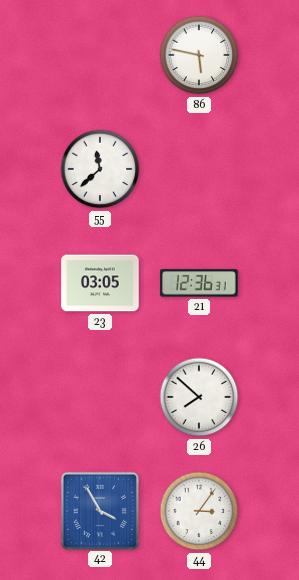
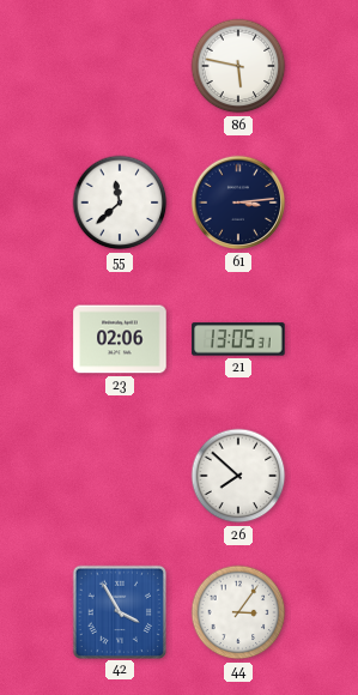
61: none -> 3:14 (238, 203)
23: 03:05 -> 02:06 (120, 339)
21: 12:36 -> 13:05 (238, 339)
